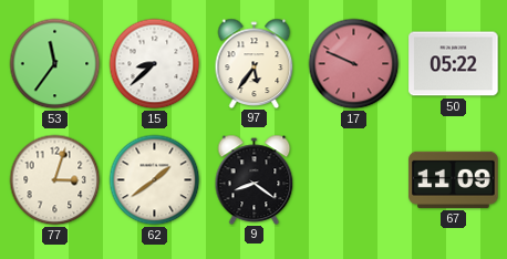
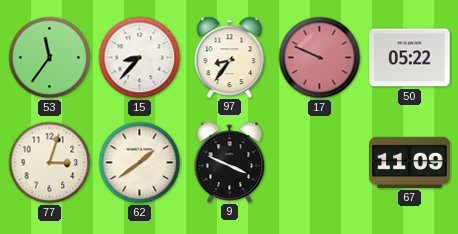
15: 8:38 -> 8:37 (140, 58)
97: 5:36 -> 8:36 (230, 57)
9: 8:21 -> 3:49 (230, 162)
